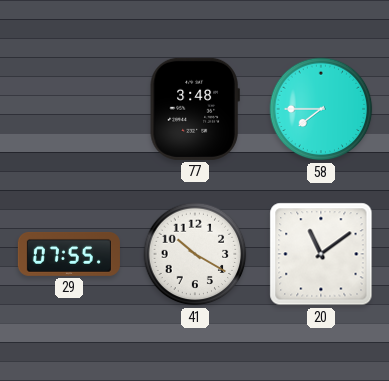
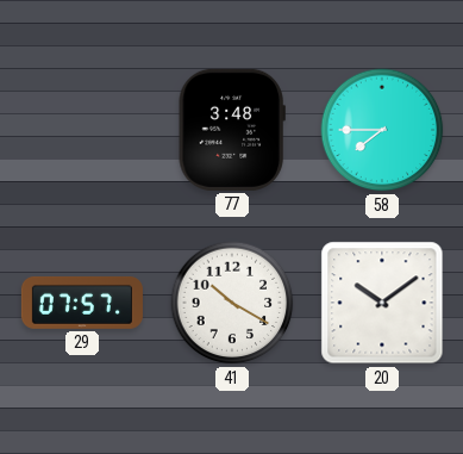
29: 07:55 -> 07:57 (82, 303)
20: 11:09 -> 10:09 (382, 303)
